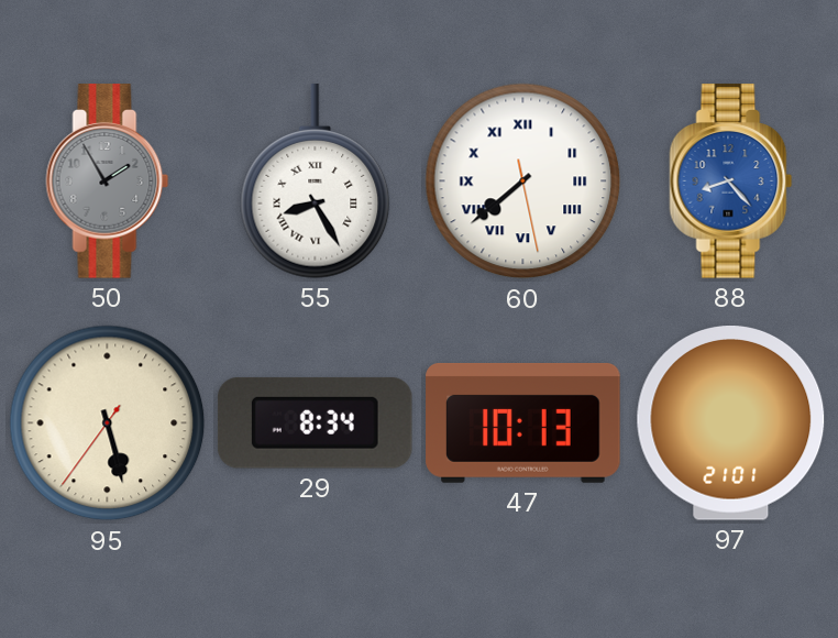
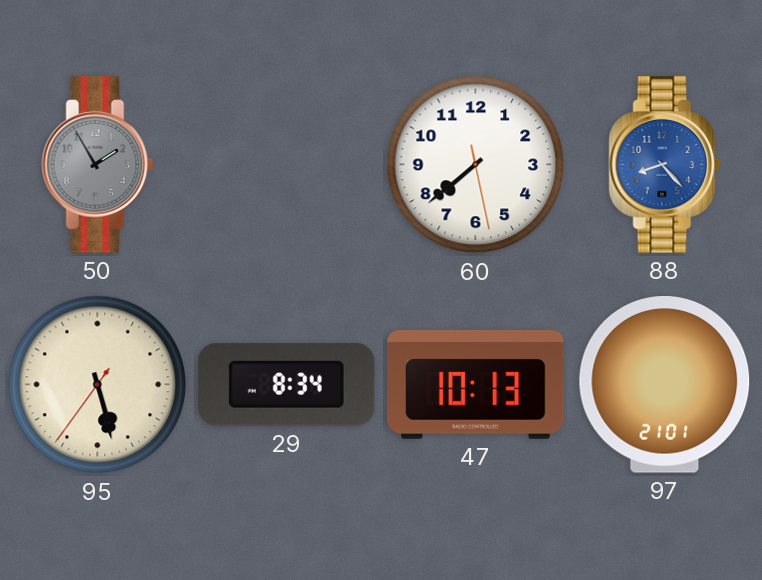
55: 8:25 -> none (316, 182)
60 numerals: Roman -> Arabic (476, 165)
